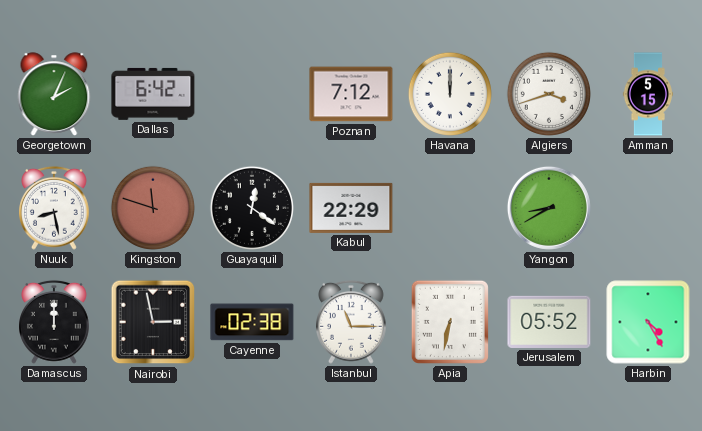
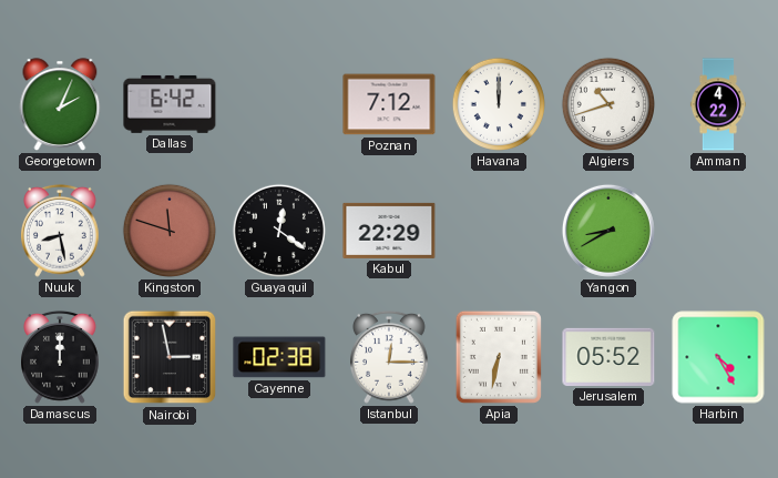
Algiers: 3:42 -> 10:42 (608, 104)
Amman: 5:15 -> 4:22 (717, 104)
Istanbul: 11:15 -> 12:15 (390, 357)
